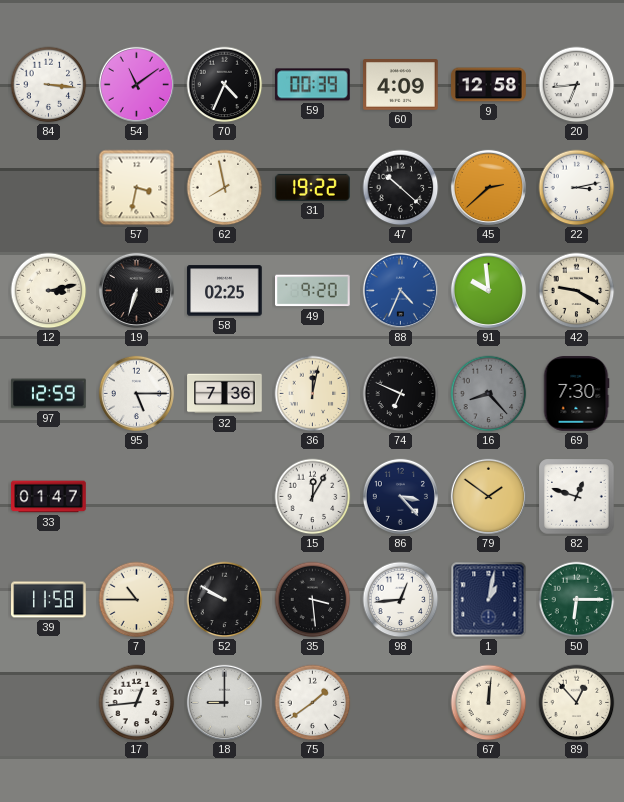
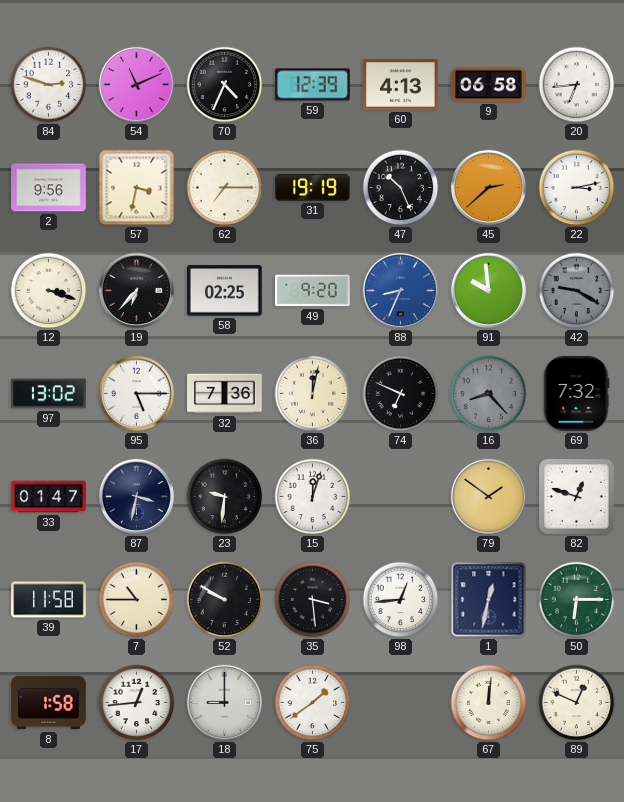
84: 3:16 -> 2:48 (49, 85)
54: 11:09 -> 11:11 (136, 84)
59: 00:39 -> 12:39 (313, 85)
60: 4:09 -> 4:13 (401, 85)
9: 12:58 -> 06:58 (489, 85)
2: none -> 9:56 (49, 188)
62: 7:58 -> 7:15 (225, 188)
31: 19:22 -> 19:19 (313, 187)
47: 10:22 -> 10:26 (401, 188)
12: 3:13 -> 3:18 (49, 291)
19: 6:33 -> 6:37 (136, 290)
88: 4:34 -> 8:34 (400, 290)
42 dial: cream -> grey (577, 291)
97: 12:59 -> 13:02 (49, 394)
69: 7:30 -> 7:32 (576, 394)
87: none -> 3:32 (136, 496)
23: none -> 9:31 (225, 497)
15: 12:05 -> 12:03 (313, 497)
86: 3:23 -> none (400, 496)
1: 1:02 -> 12:32 (489, 600)
8: none -> 1:58 (49, 703)
89: 12:53 -> 12:49 (577, 703)
